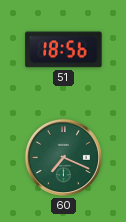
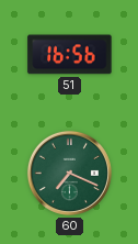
51: 18:56 -> 16:56 (70, 55)
